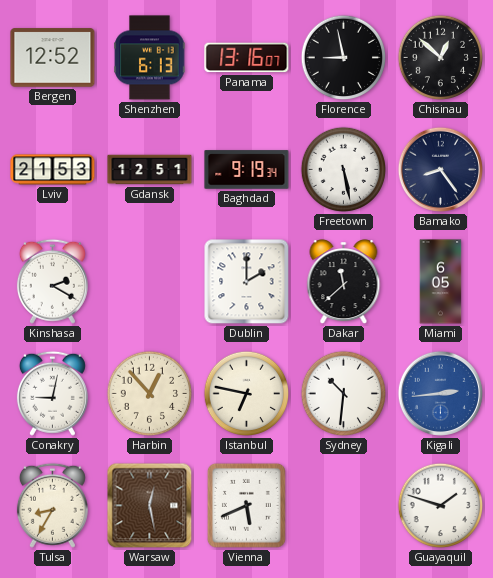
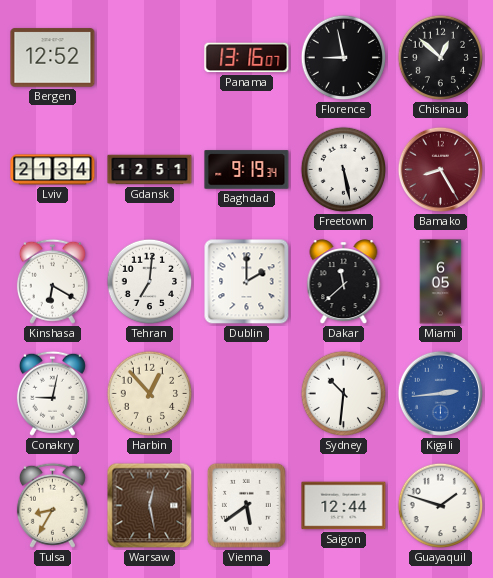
Shenzhen: 6:13 -> none (150, 58)
Lviv: 21:53 -> 21:34 (53, 170)
Bamako: 8:24 -> 8:25 (440, 169)
Bamako dial: navy -> burgundy (440, 169)
Kinshasa: 2:20 -> 6:20 (52, 281)
Tehran: none -> 7:01 (150, 282)
Istanbul: 6:47 -> none (247, 394)
Vienna: 5:41 -> 5:39 (246, 505)
Saigon: none -> 12:44 (344, 506)
